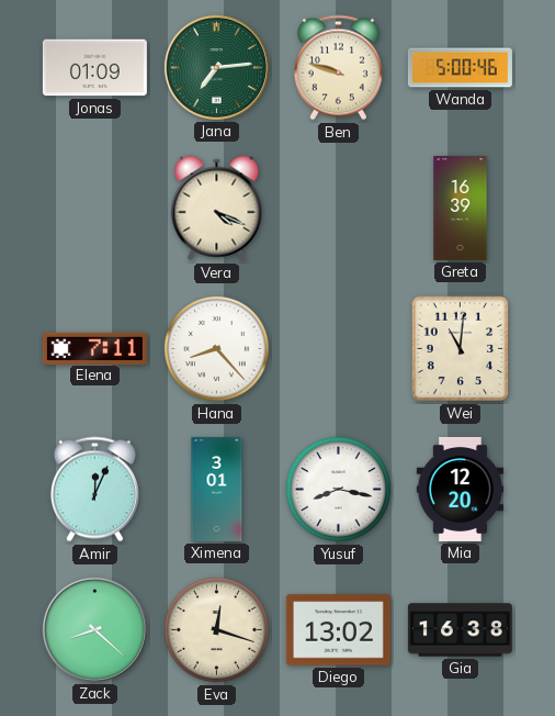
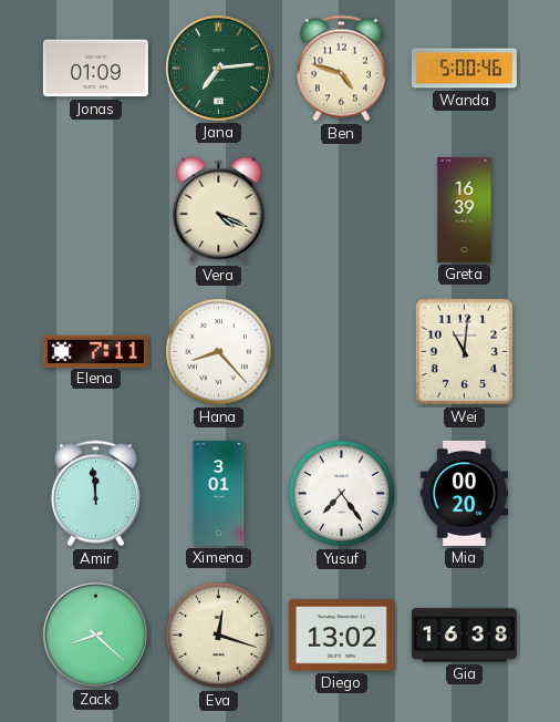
Ben: 9:48 -> 4:48 (341, 69)
Amir: 12:04 -> 11:59 (95, 494)
Yusuf: 8:17 -> 7:24 (341, 493)
Mia: 12:20 -> 00:20 (465, 493)
